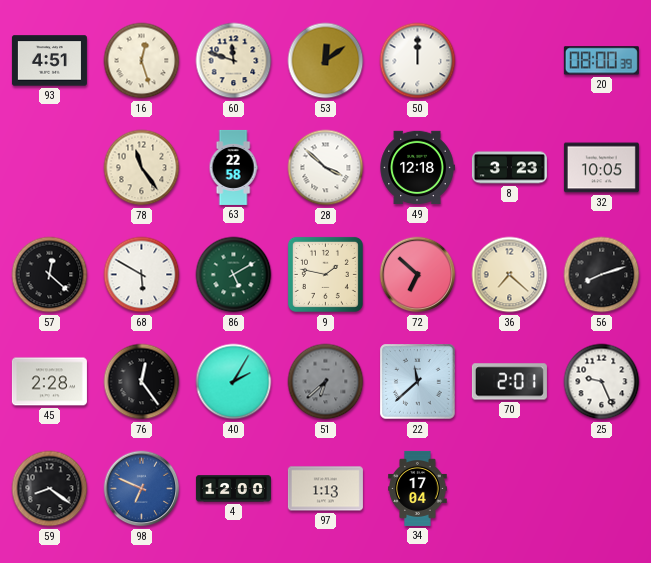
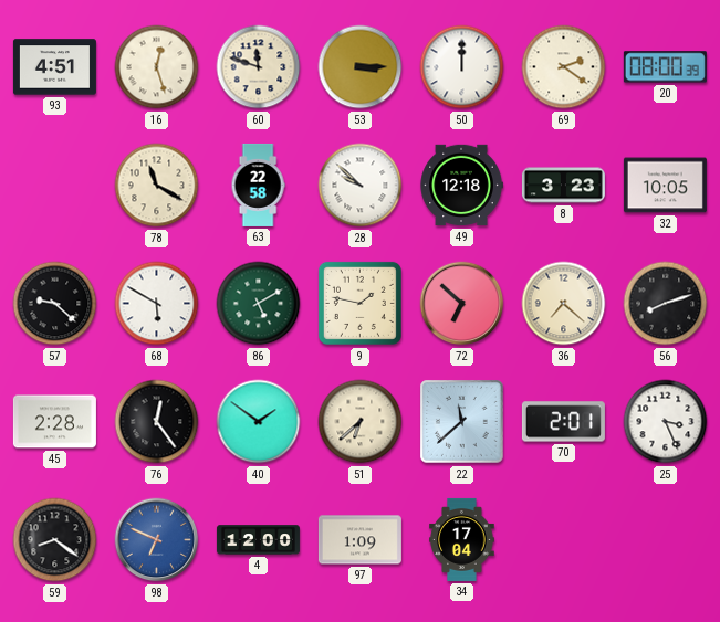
53: 12:09 -> 3:15 (361, 67)
69: none -> 2:21 (564, 67)
78: 11:24 -> 11:20 (157, 186)
28: 3:52 -> 9:52 (361, 186)
57: 12:22 -> 9:22 (55, 304)
40: 2:05 -> 1:51 (259, 422)
51 dial: grey -> cream (361, 422)
25: 9:26 -> 3:26 (666, 422)
97: 1:13 -> 1:09 (359, 540)
